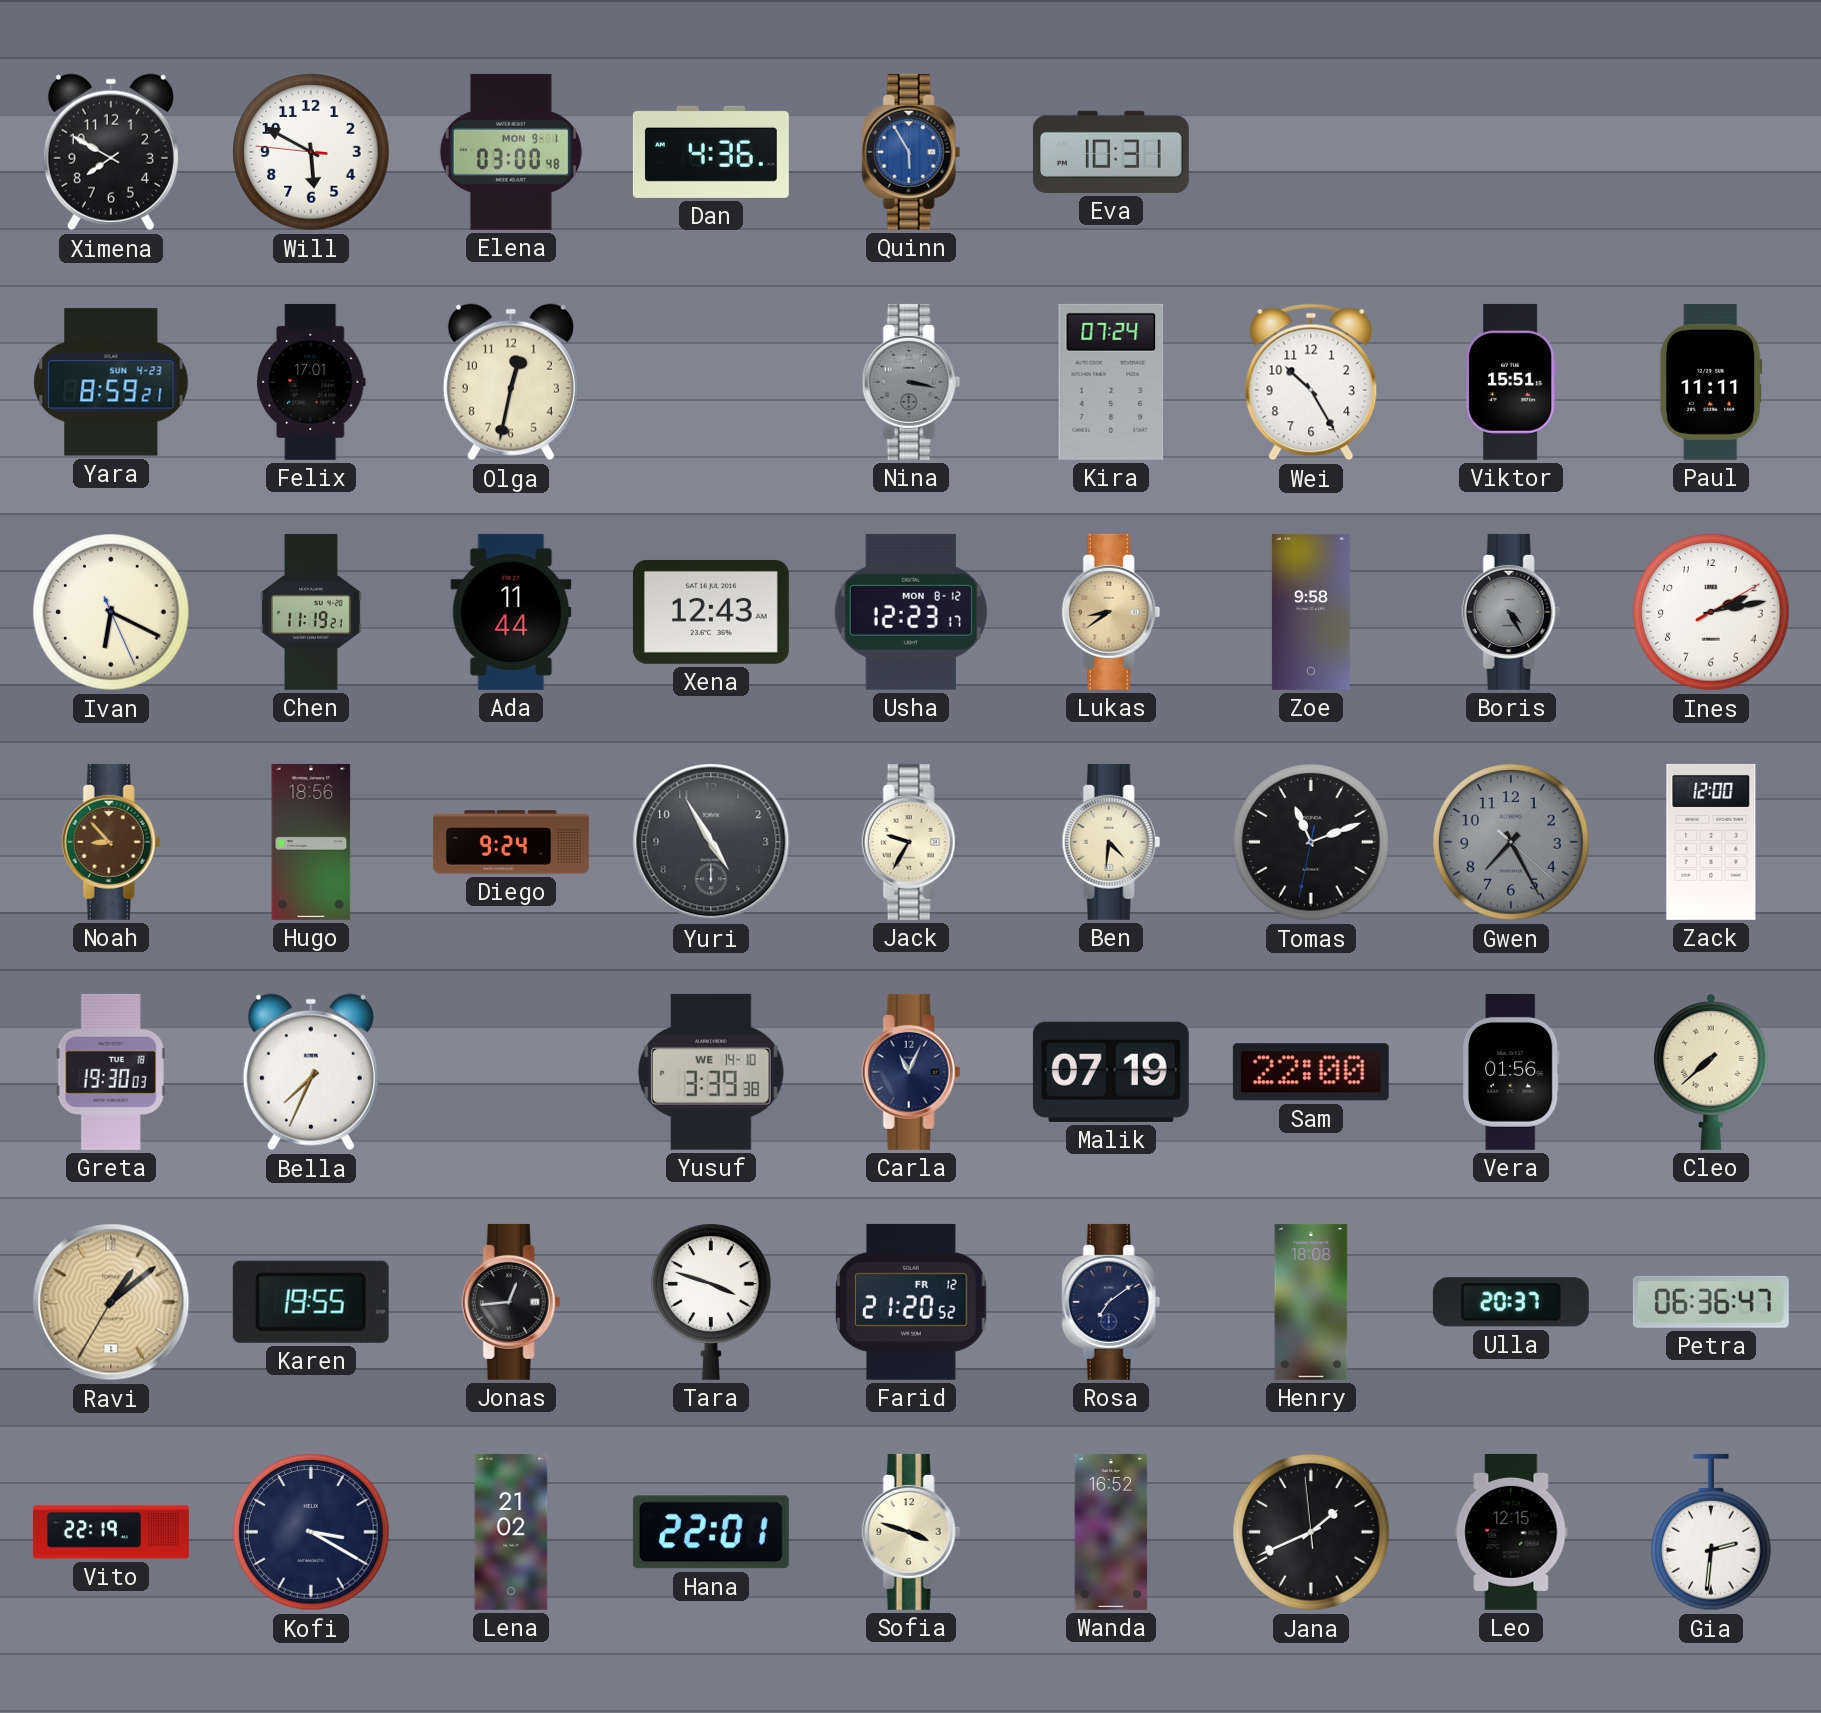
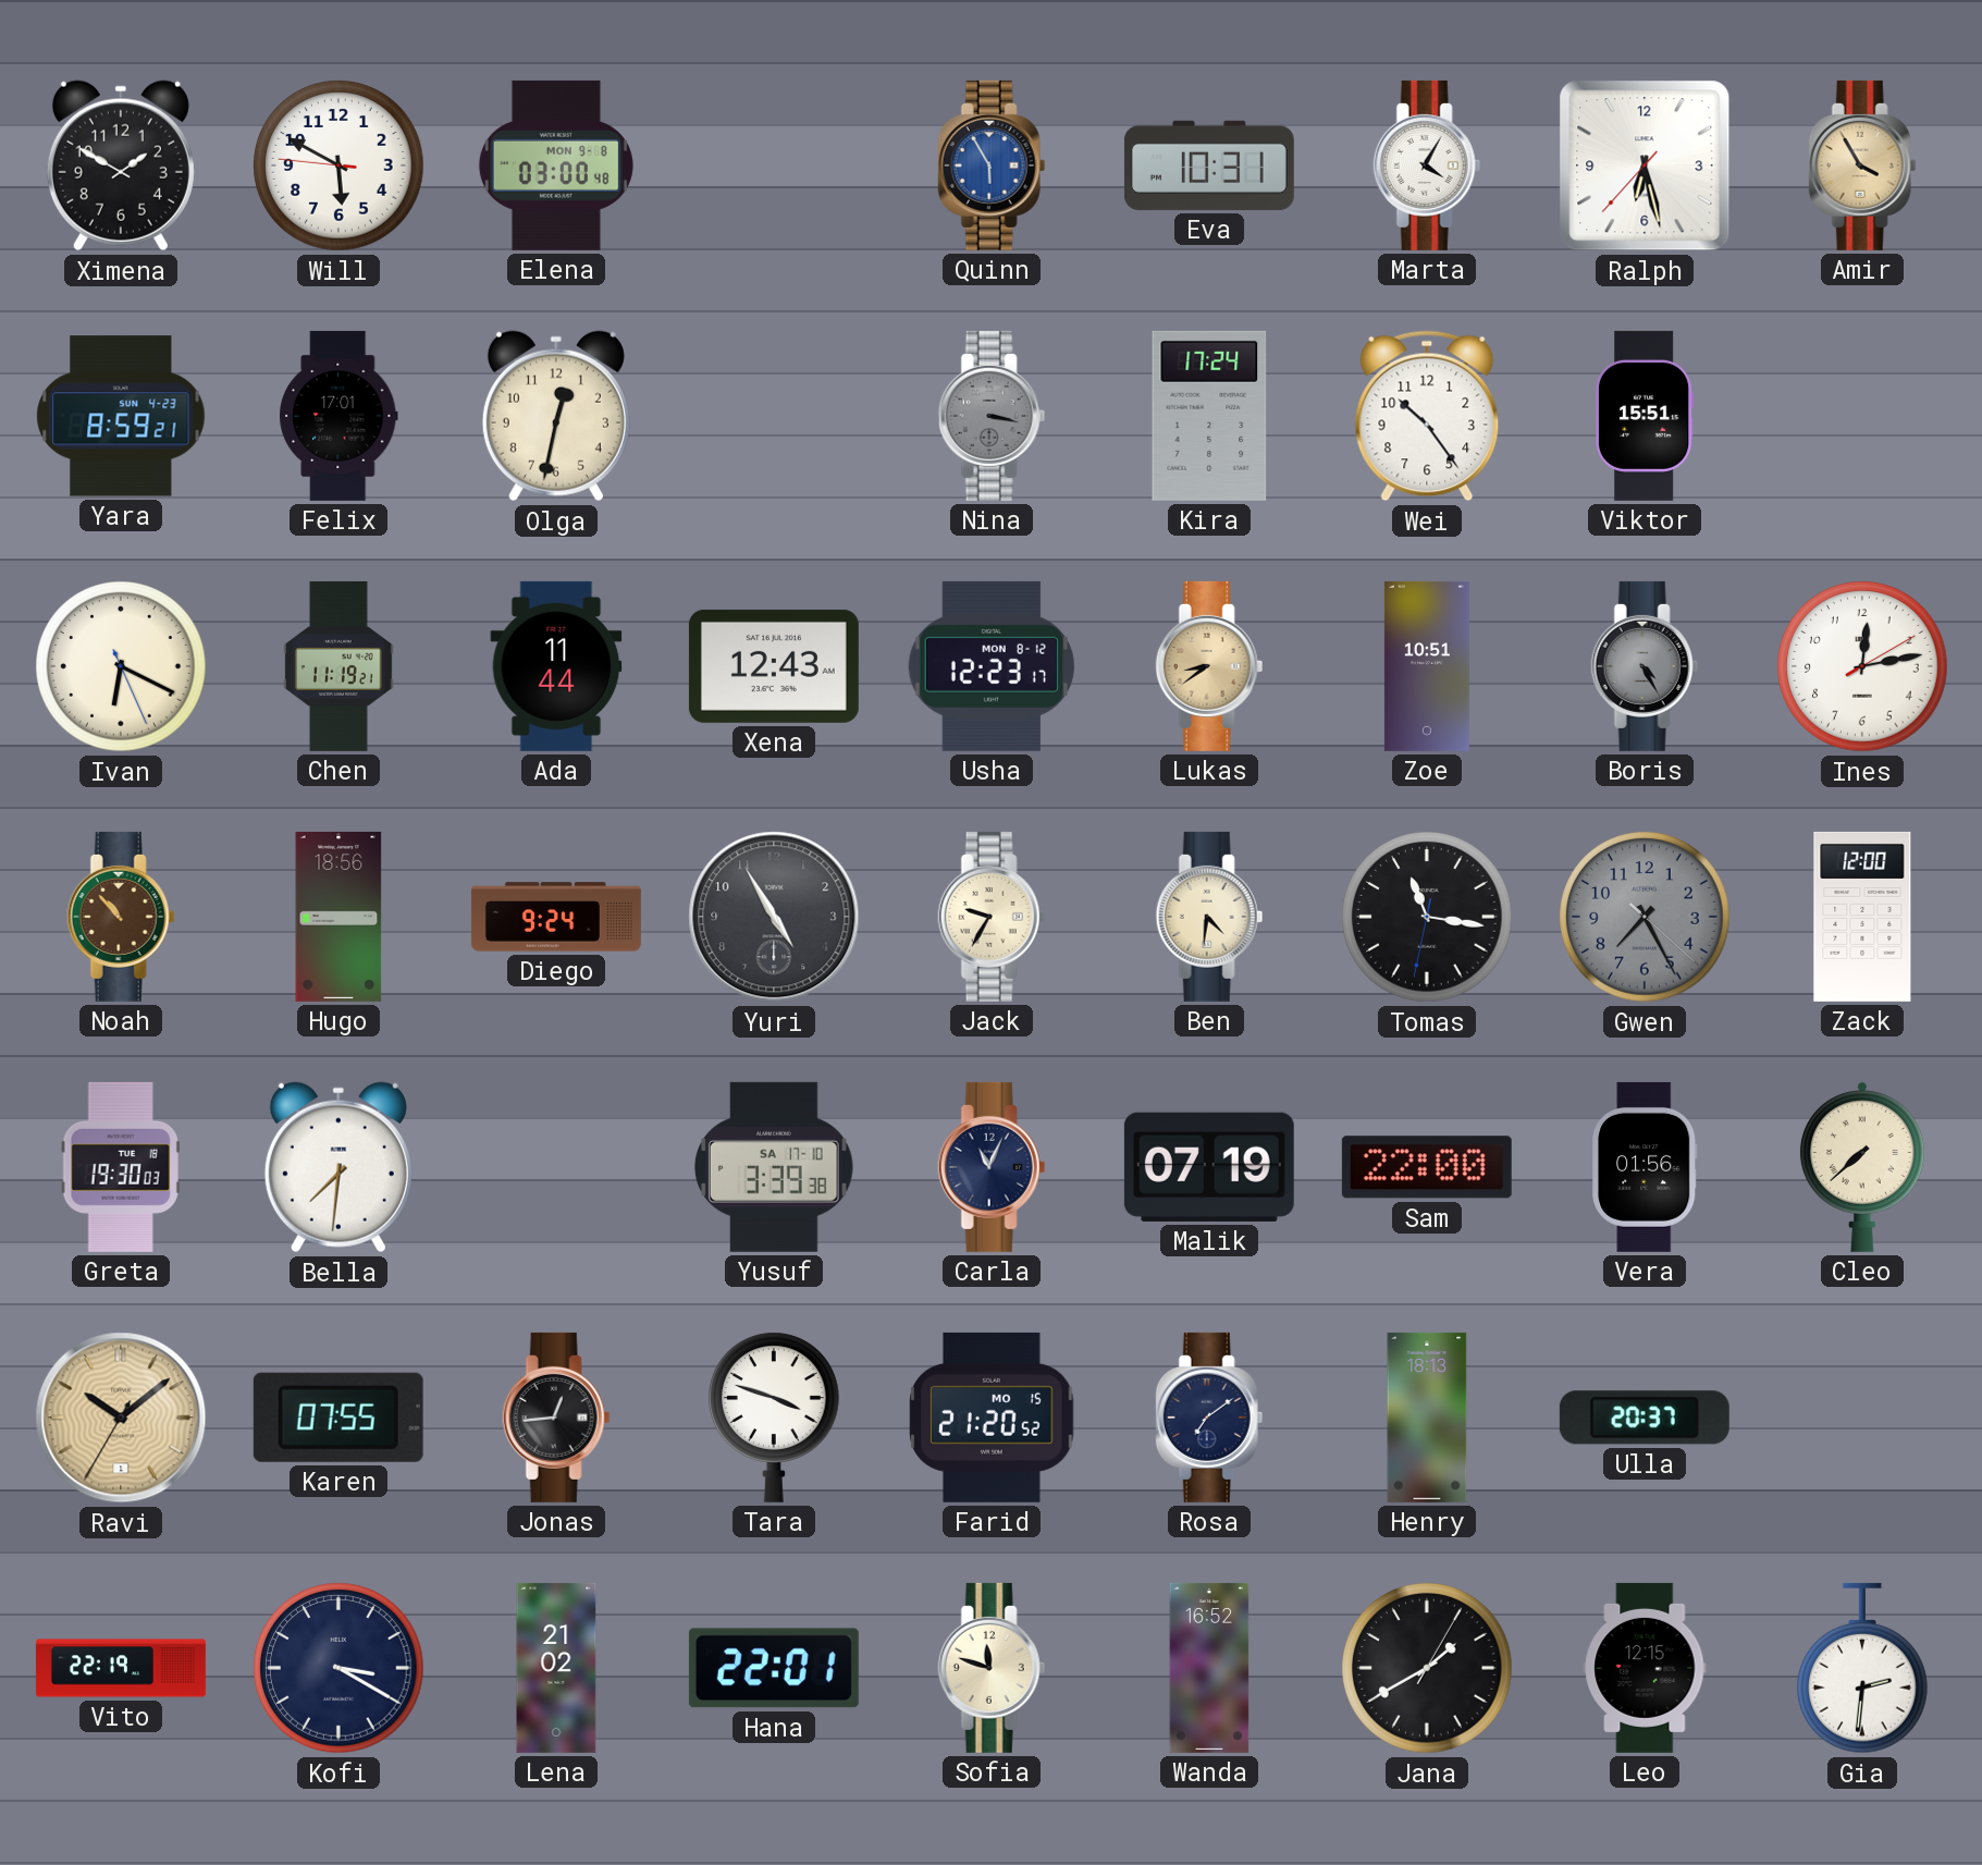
Ximena: 7:50 -> 1:50 (121, 165)
Elena date: MON 9-1 -> MON 9-8 (556, 165)
Dan: 4:36 -> none (711, 152)
Marta: none -> 4:05 (1427, 165)
Ralph: none -> 6:27 (1645, 165)
Amir: none -> 3:55 (1862, 165)
Kira: 07:24 -> 17:24 (1209, 416)
Wei: 10:25 -> 10:24 (1427, 416)
Paul: 11:11 -> none (1711, 382)
Zoe: 9:58 -> 10:51 (1427, 666)
Ines: 2:13 -> 12:13 (1862, 666)
Noah: 8:53 -> 10:53 (121, 917)
Tomas: 11:11 -> 11:16 (1427, 917)
Bella: 7:34 -> 7:31 (338, 1167)
Yusuf date: WE 14-10 -> SA 17-10 (775, 1167)
Ravi: 1:08 -> 10:08 (121, 1418)
Karen: 19:55 -> 07:55 (338, 1418)
Farid date: FR 12 -> MO 15 (992, 1418)
Henry: 18:08 -> 18:13 (1427, 1418)
Petra: 06:36 -> none (1711, 1302)
Sofia: 3:48 -> 11:48 (992, 1668)
Jana: 1:40:59 -> 1:40:05 (1427, 1668)
